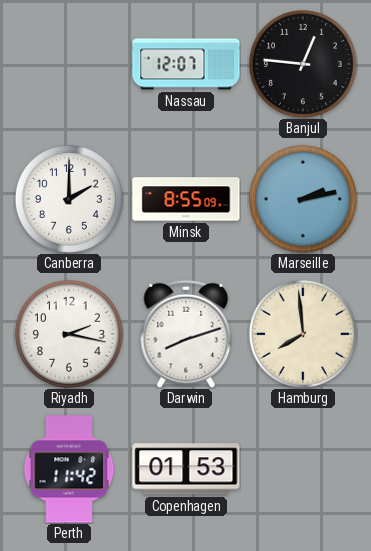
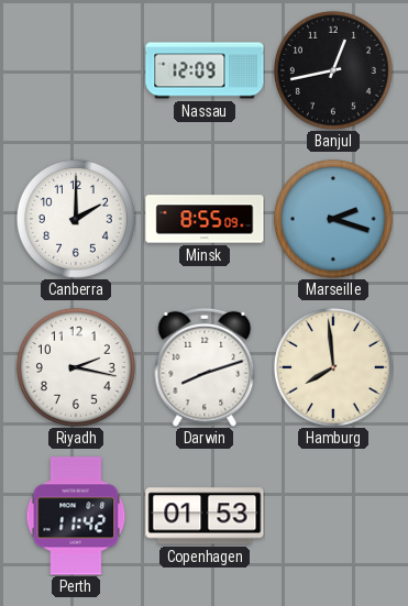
Nassau: 12:07 -> 12:09 (205, 70)
Banjul: 12:46 -> 12:43 (333, 70)
Marseille: 2:13 -> 2:18 (333, 219)
